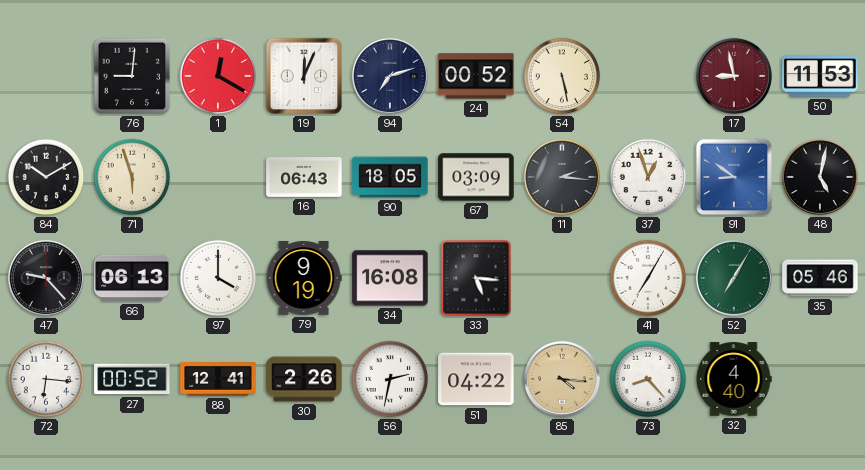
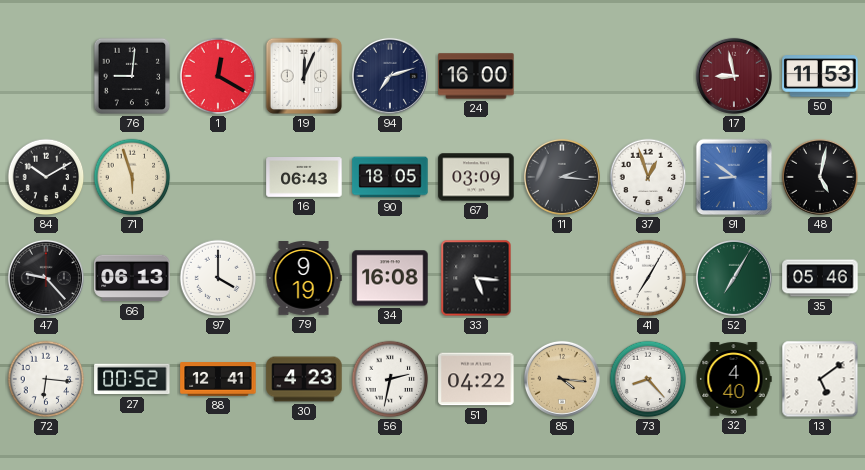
24: 00:52 -> 16:00 (476, 76)
54: 5:28 -> none (562, 76)
30: 2:26 -> 4:23 (304, 379)
13: none -> 5:09 (820, 379)
